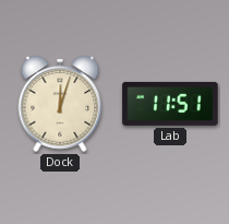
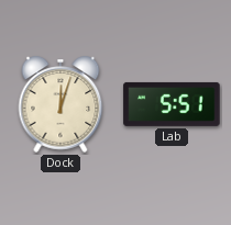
Lab: 11:51 -> 5:51 (172, 104)
